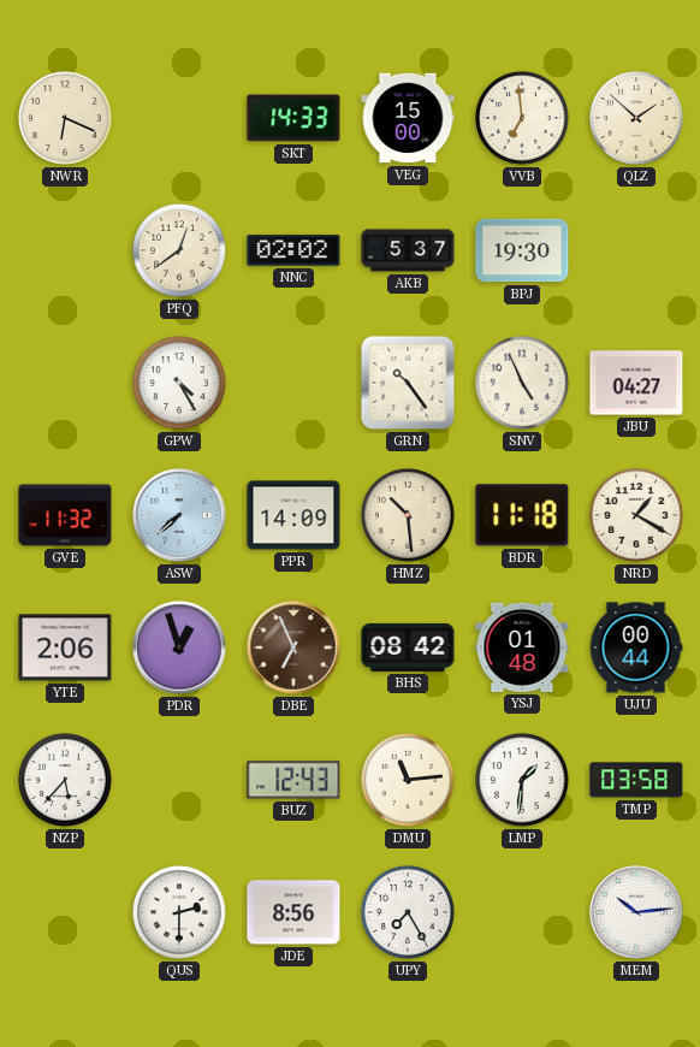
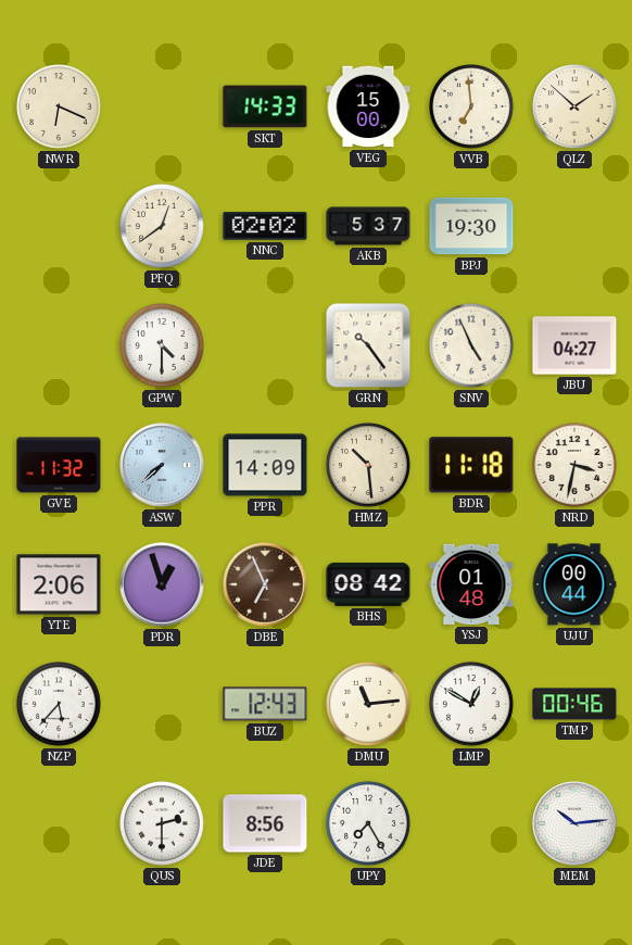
GPW: 4:25 -> 4:30 (163, 346)
NRD: 1:20 -> 3:32 (576, 466)
LMP: 1:31 -> 12:50 (472, 705)
TMP: 03:58 -> 00:46 (574, 704)
